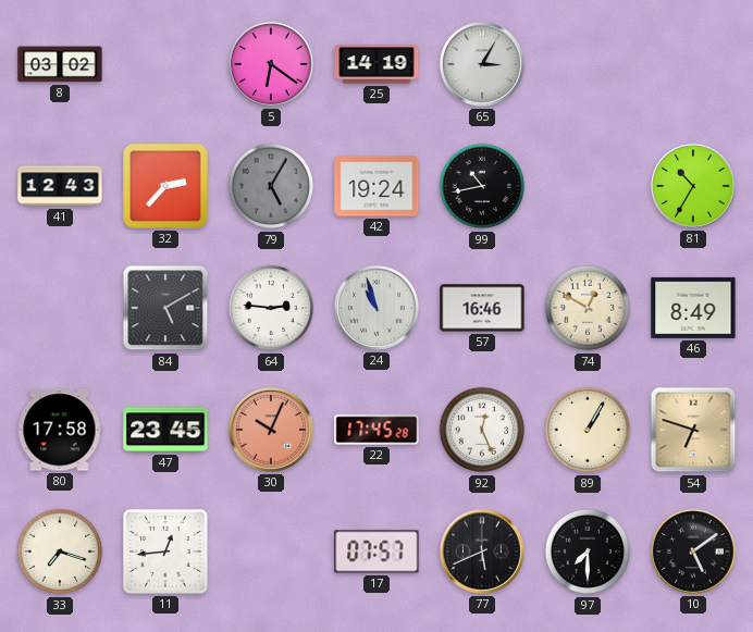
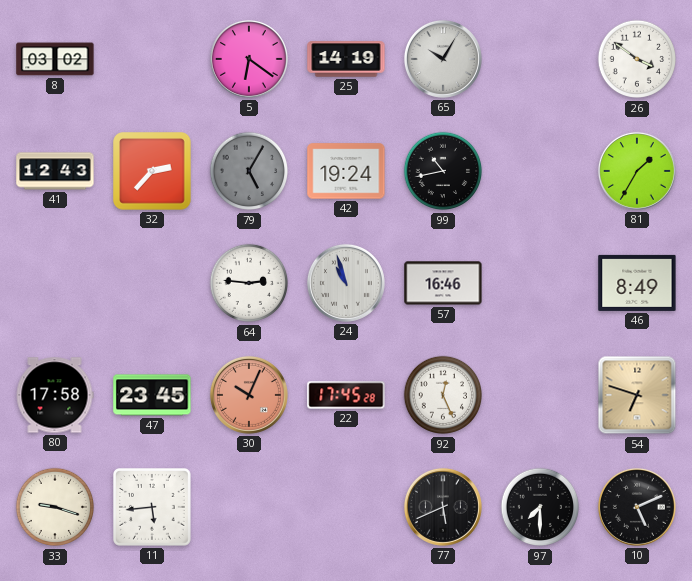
65: 3:05 -> 10:05 (443, 59)
26: none -> 3:51 (637, 59)
81: 10:35 -> 1:35 (637, 171)
84: 5:10 -> none (165, 308)
74: 12:50 -> none (588, 308)
89: 1:05 -> none (588, 430)
33: 7:18 -> 9:18 (55, 507)
11: 12:44 -> 5:44 (153, 508)
17: 07:57 -> none (376, 552)
10: 5:09 -> 5:11 (637, 507)
